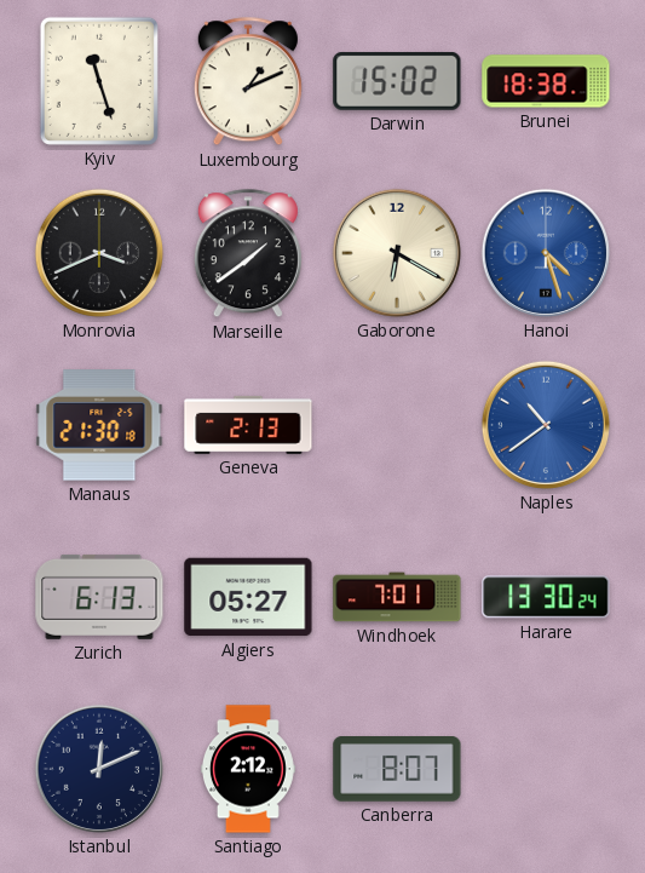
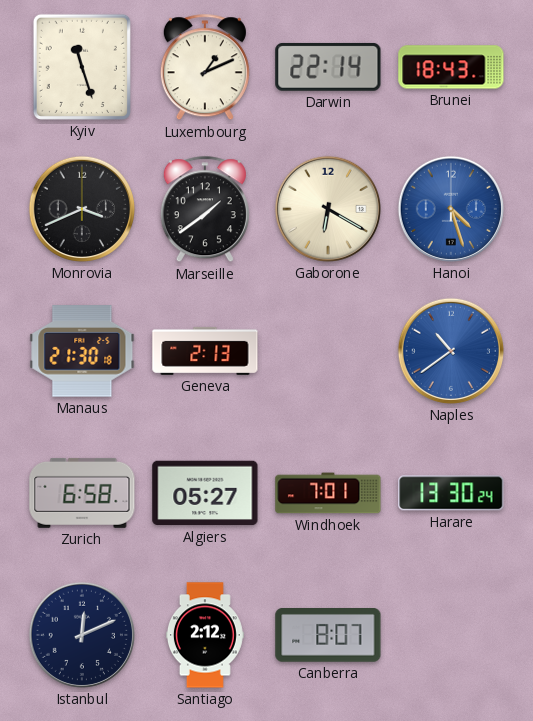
Darwin: 15:02 -> 22:14 (328, 67)
Brunei: 18:38 -> 18:43 (451, 67)
Zurich: 6:13 -> 6:58 (82, 493)
